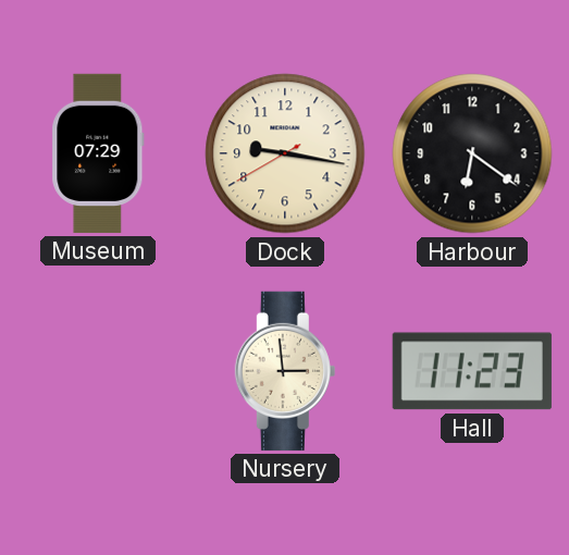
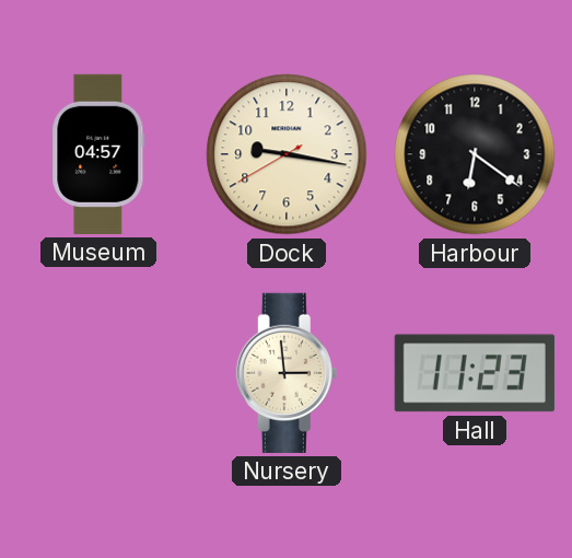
Museum: 07:29 -> 04:57 (98, 154)
